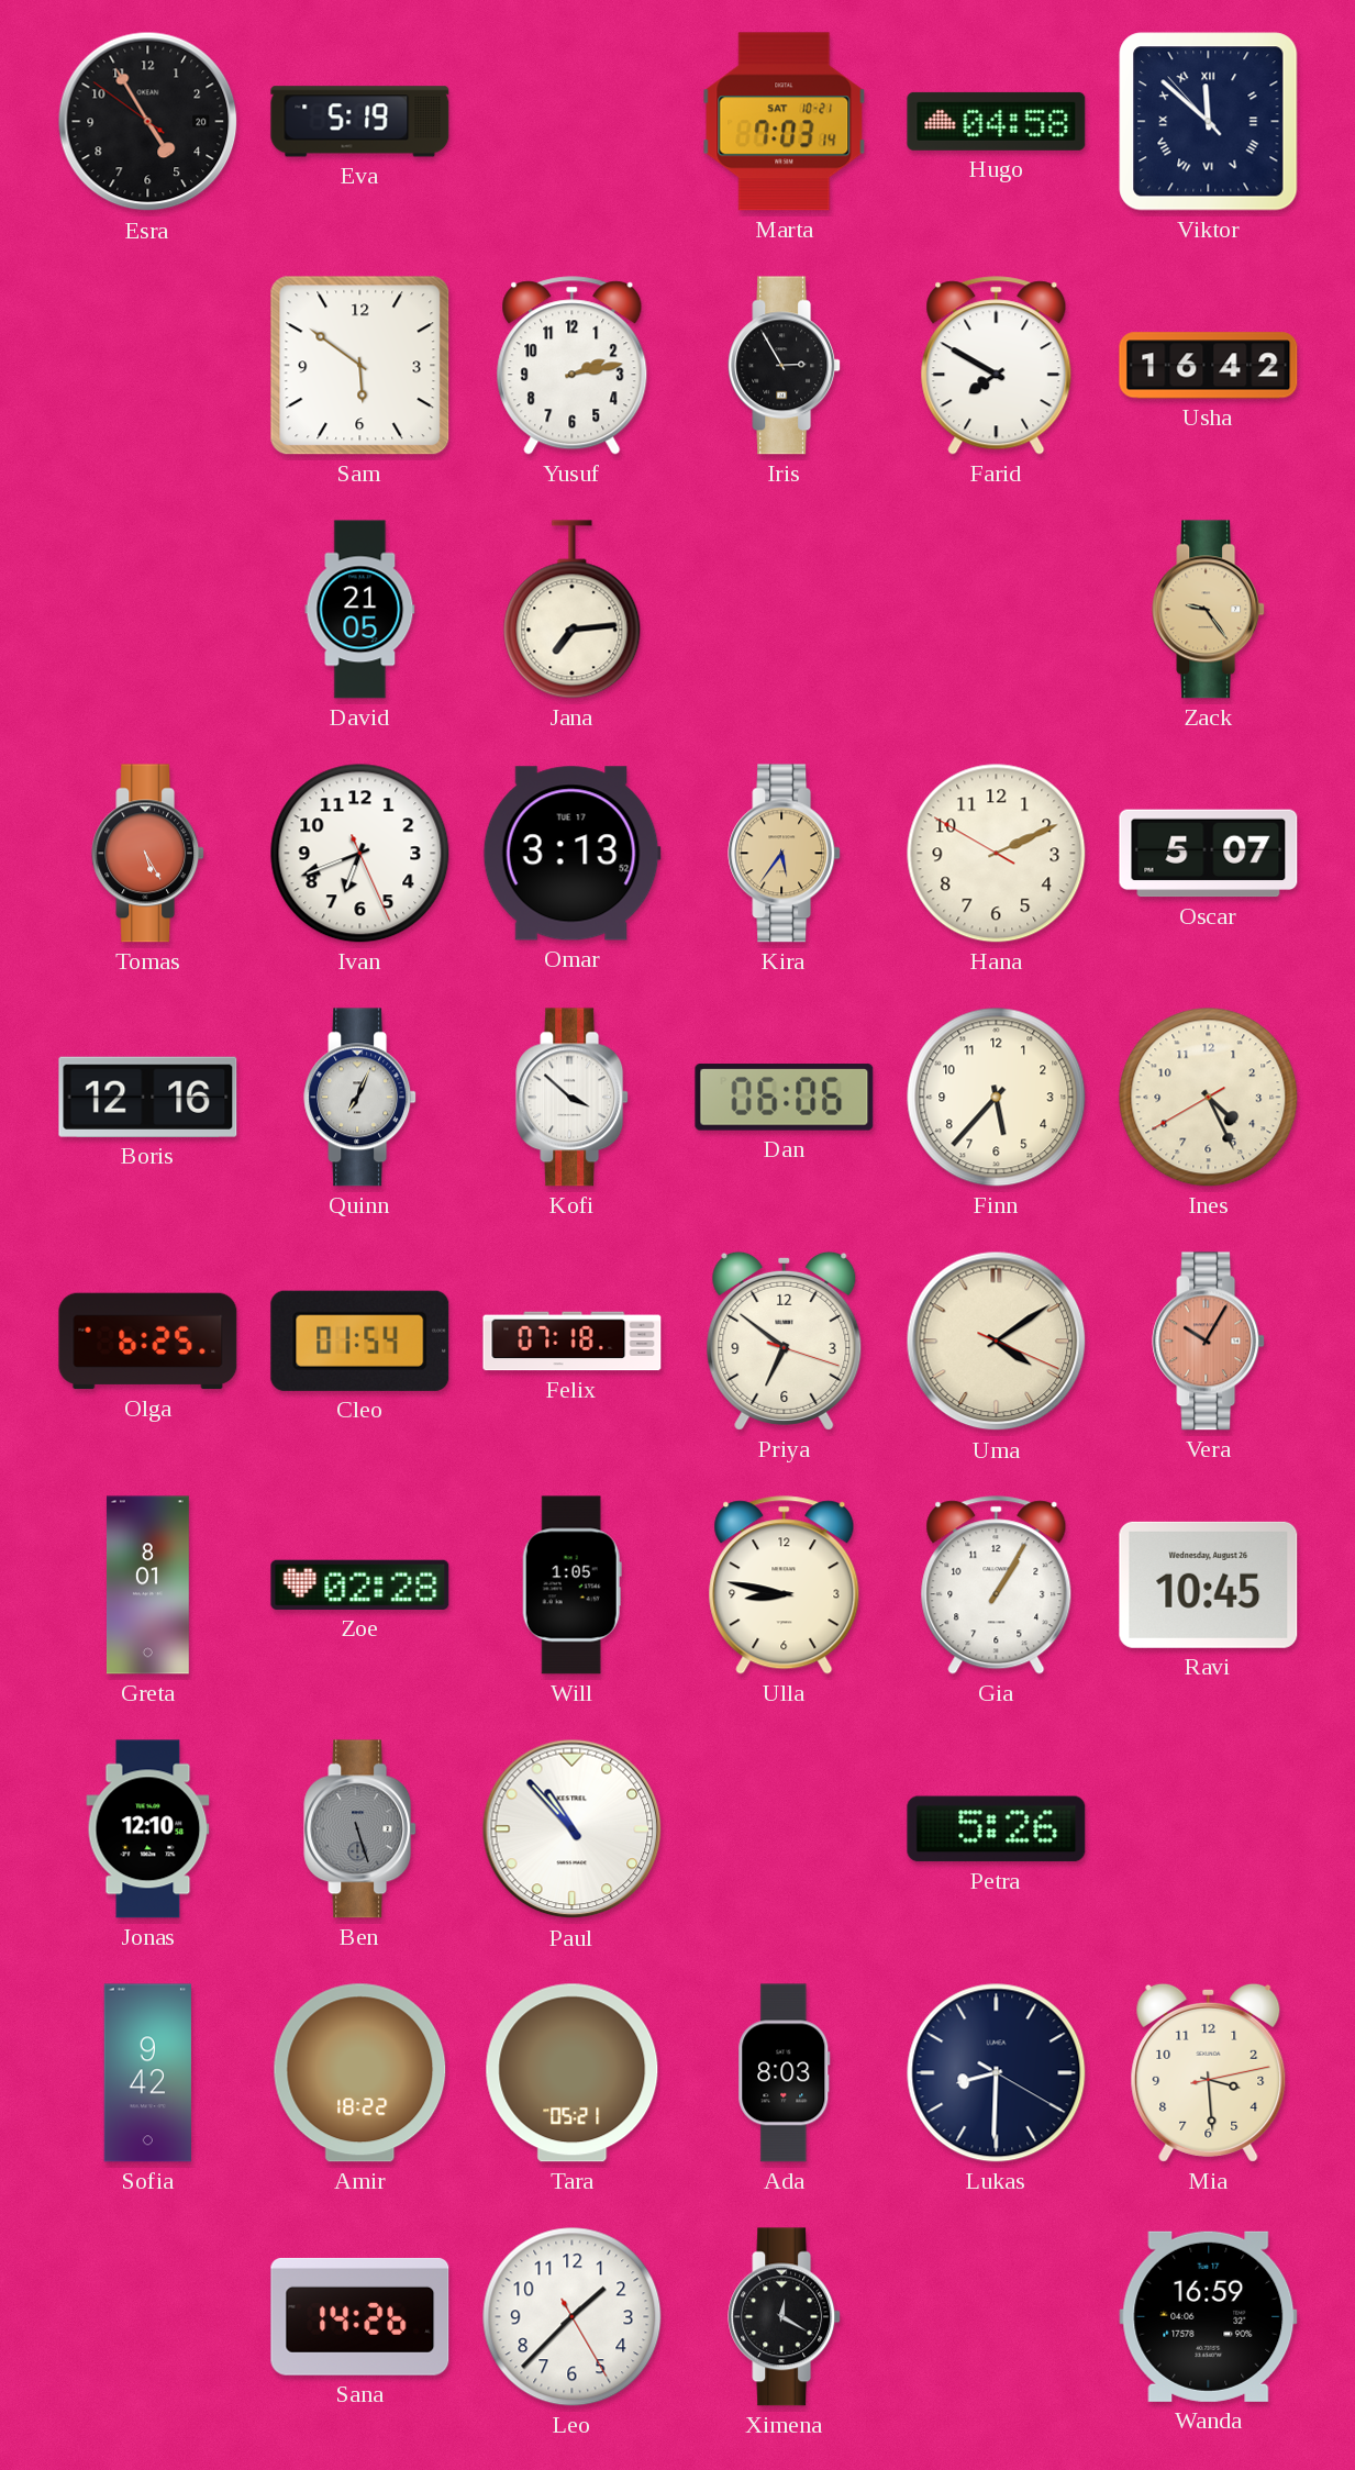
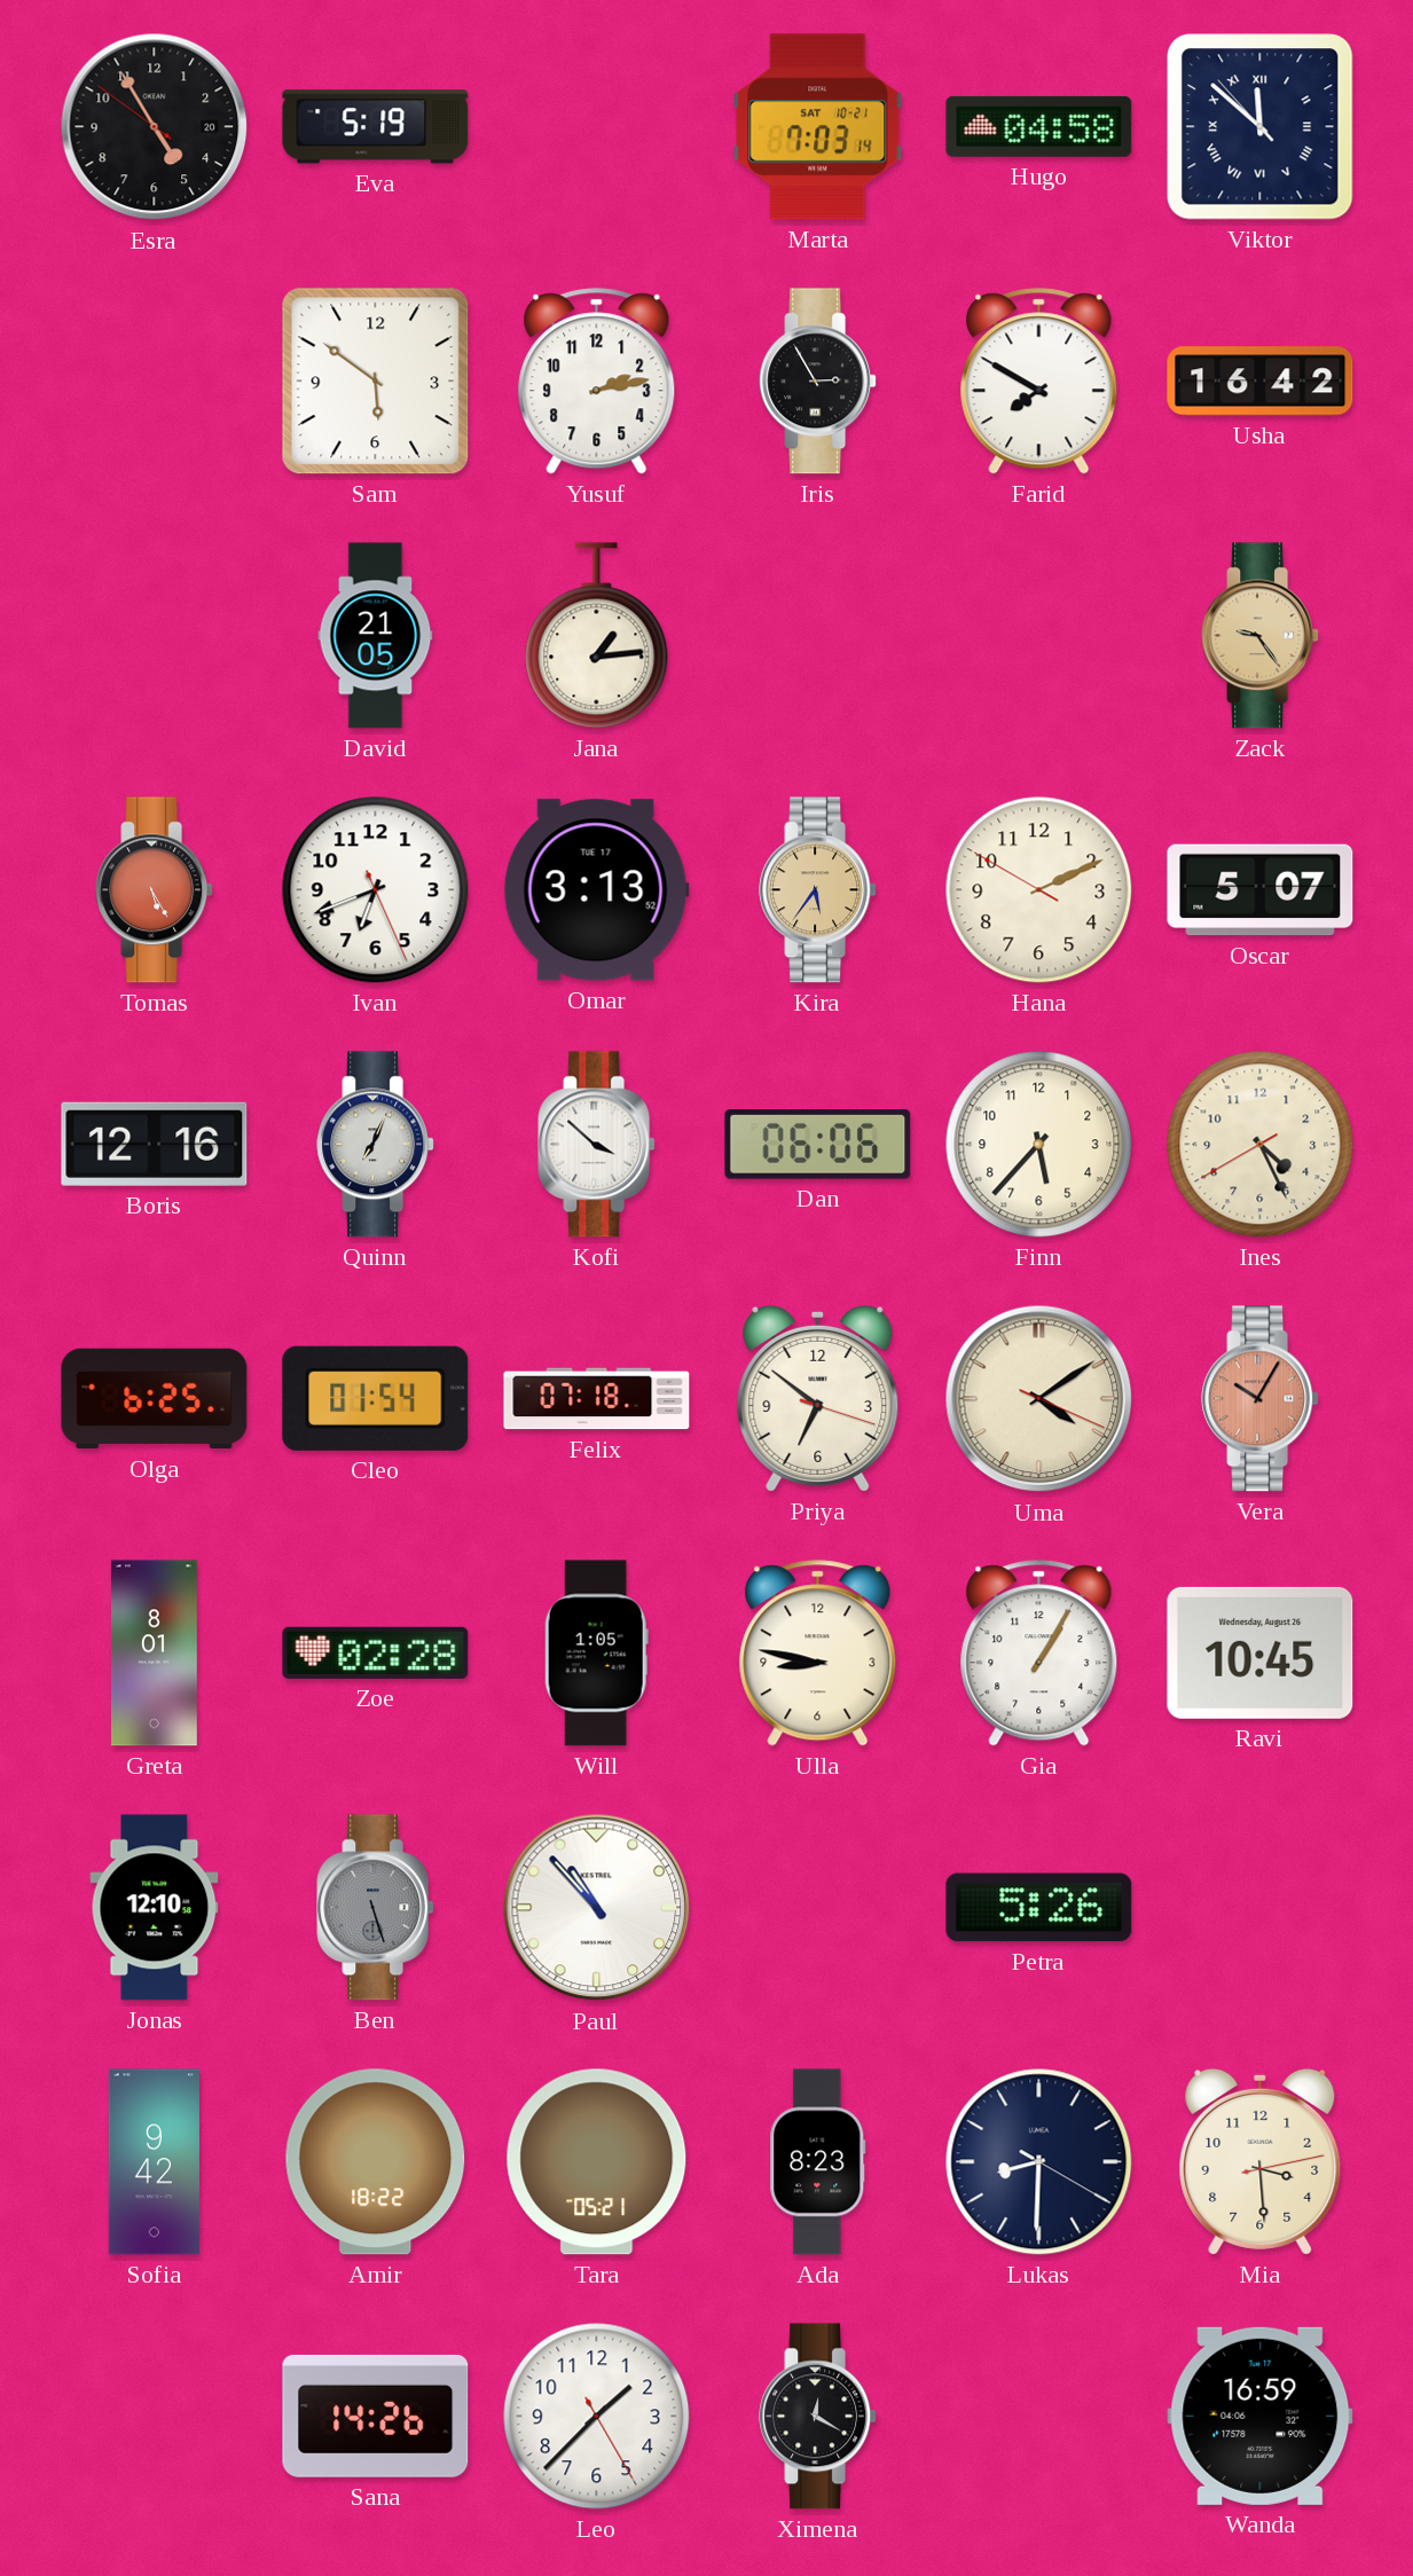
Jana: 7:14 -> 1:14 (597, 636)
Ada: 8:03 -> 8:23 (818, 2162)
